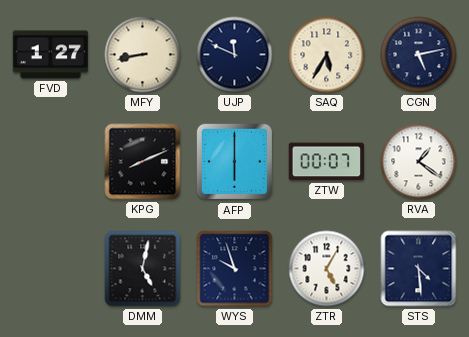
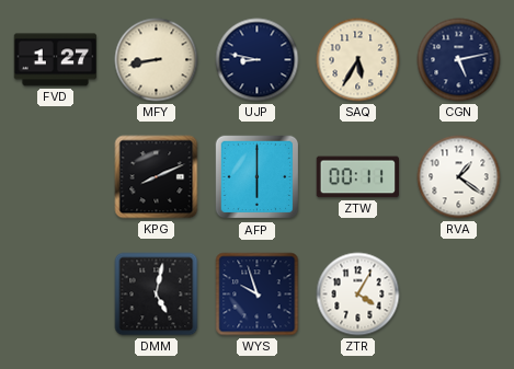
UJP: 11:49 -> 8:47 (258, 60)
ZTW: 00:07 -> 00:11 (358, 177)
ZTR: 5:05 -> 4:05 (358, 295)
STS: 4:29 -> none (419, 269)
